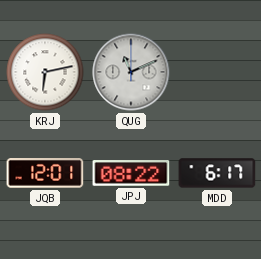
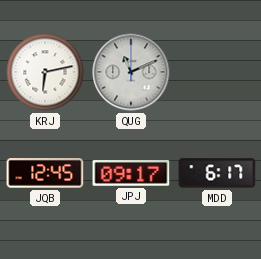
JQB: 12:01 -> 12:45 (45, 173)
JPJ: 08:22 -> 09:17 (131, 173)
